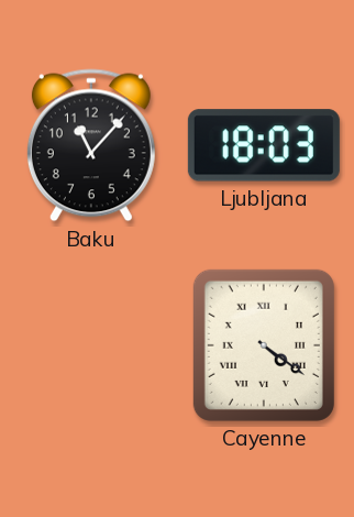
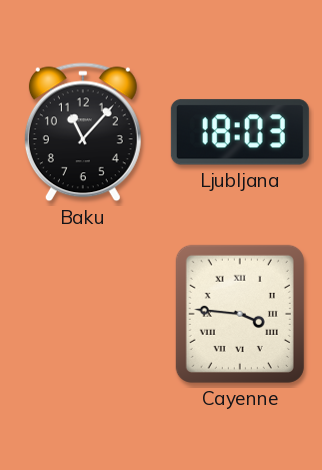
Cayenne: 4:21 -> 3:46 (240, 314)
